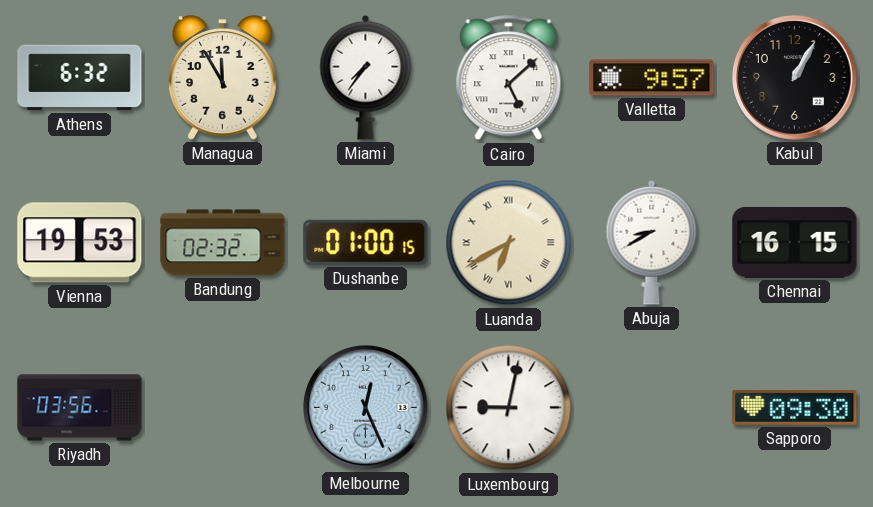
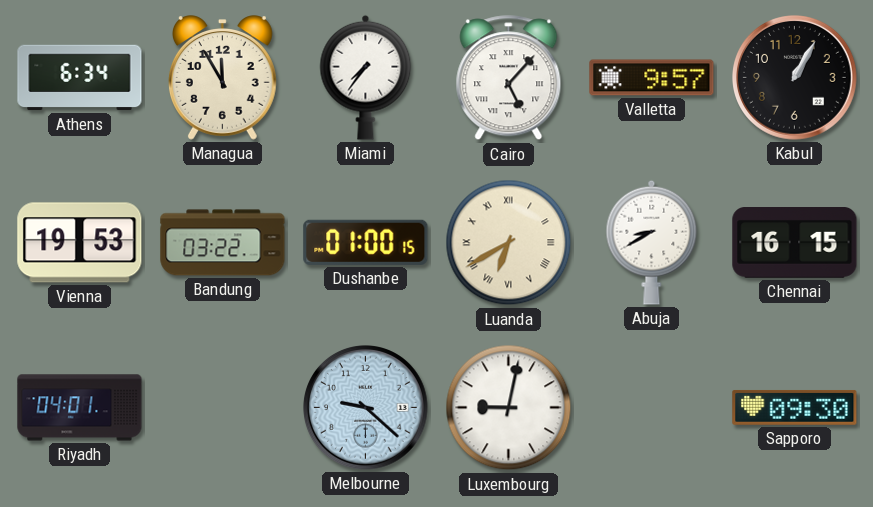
Athens: 6:32 -> 6:34 (80, 78)
Cairo: 5:08 -> 5:07 (509, 78)
Bandung: 02:32 -> 03:22 (223, 243)
Riyadh: 03:56 -> 04:01 (80, 408)
Melbourne: 12:26 -> 9:22 (366, 408)
